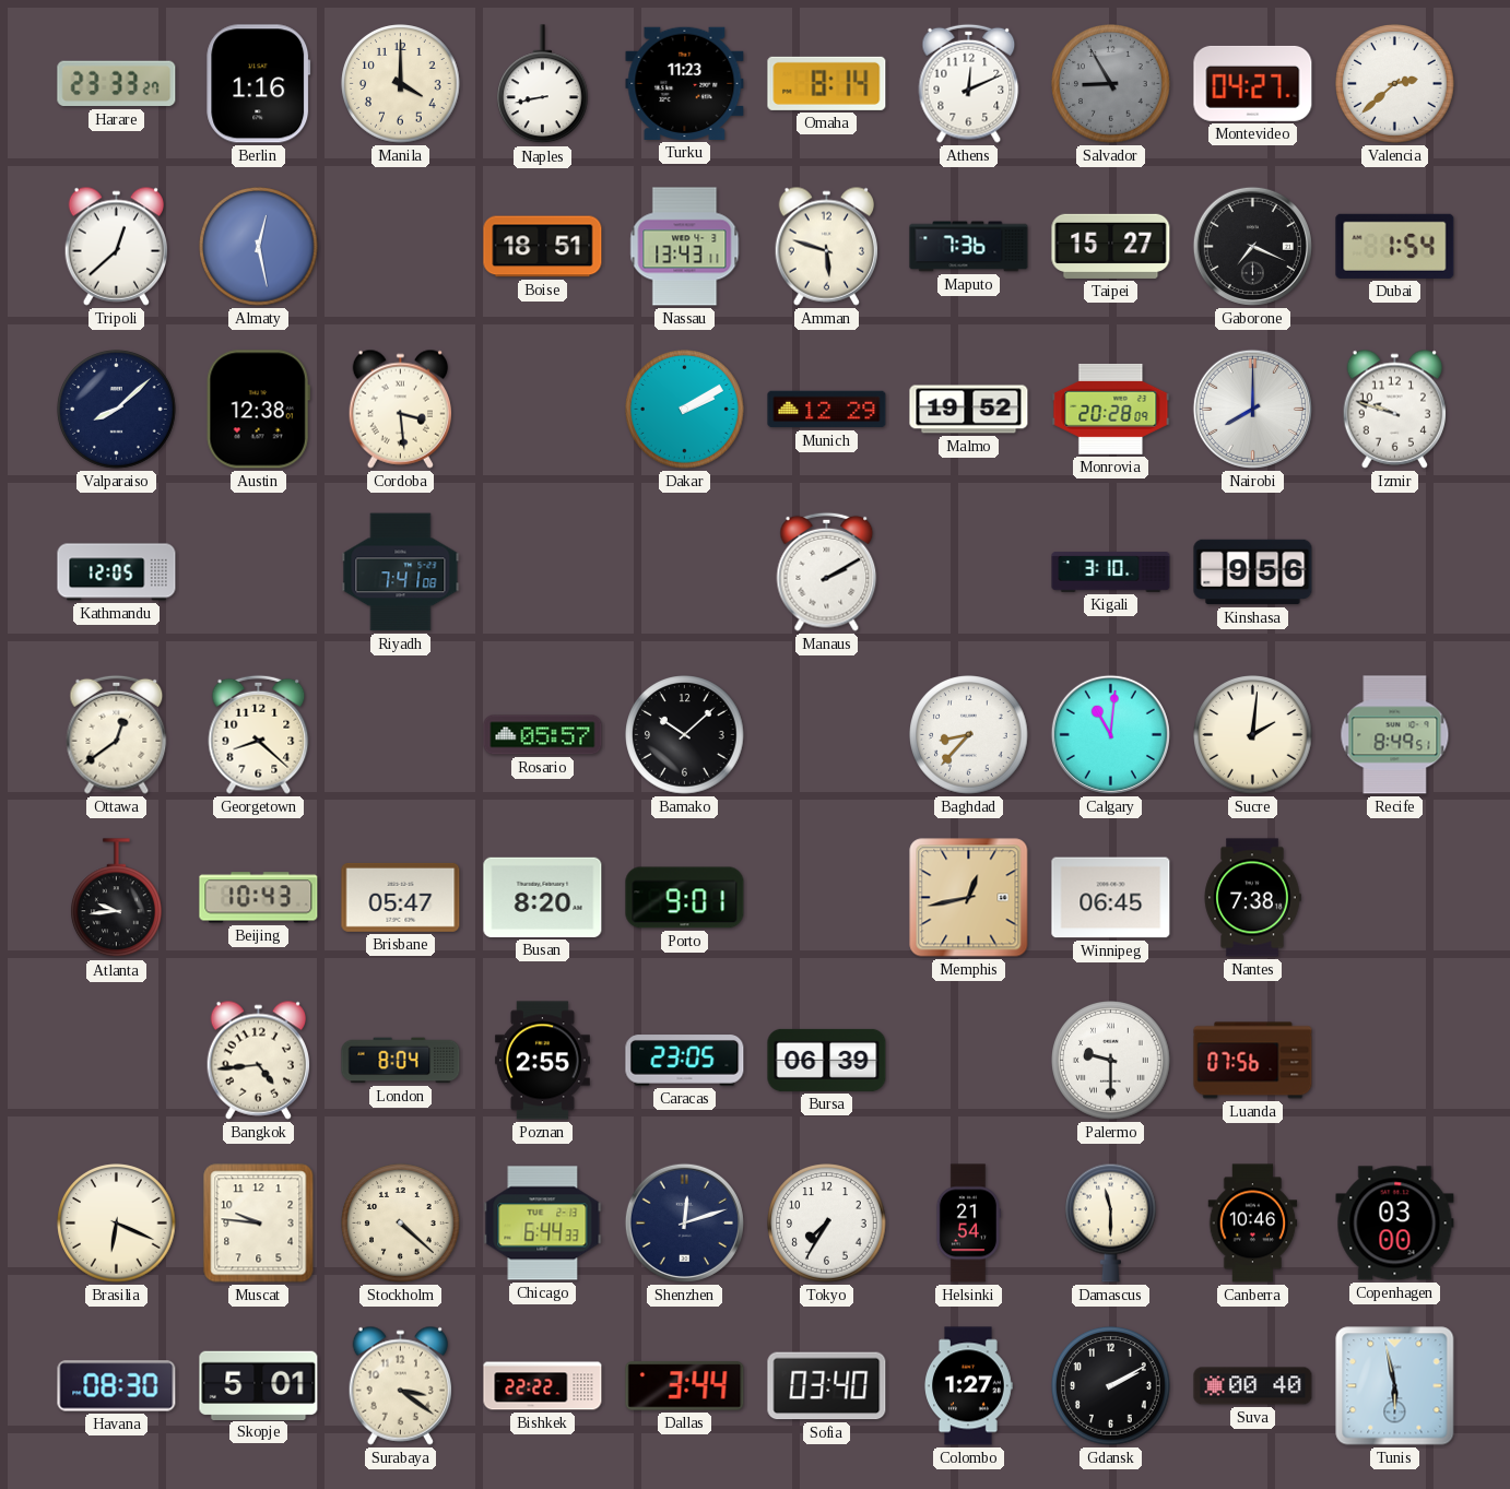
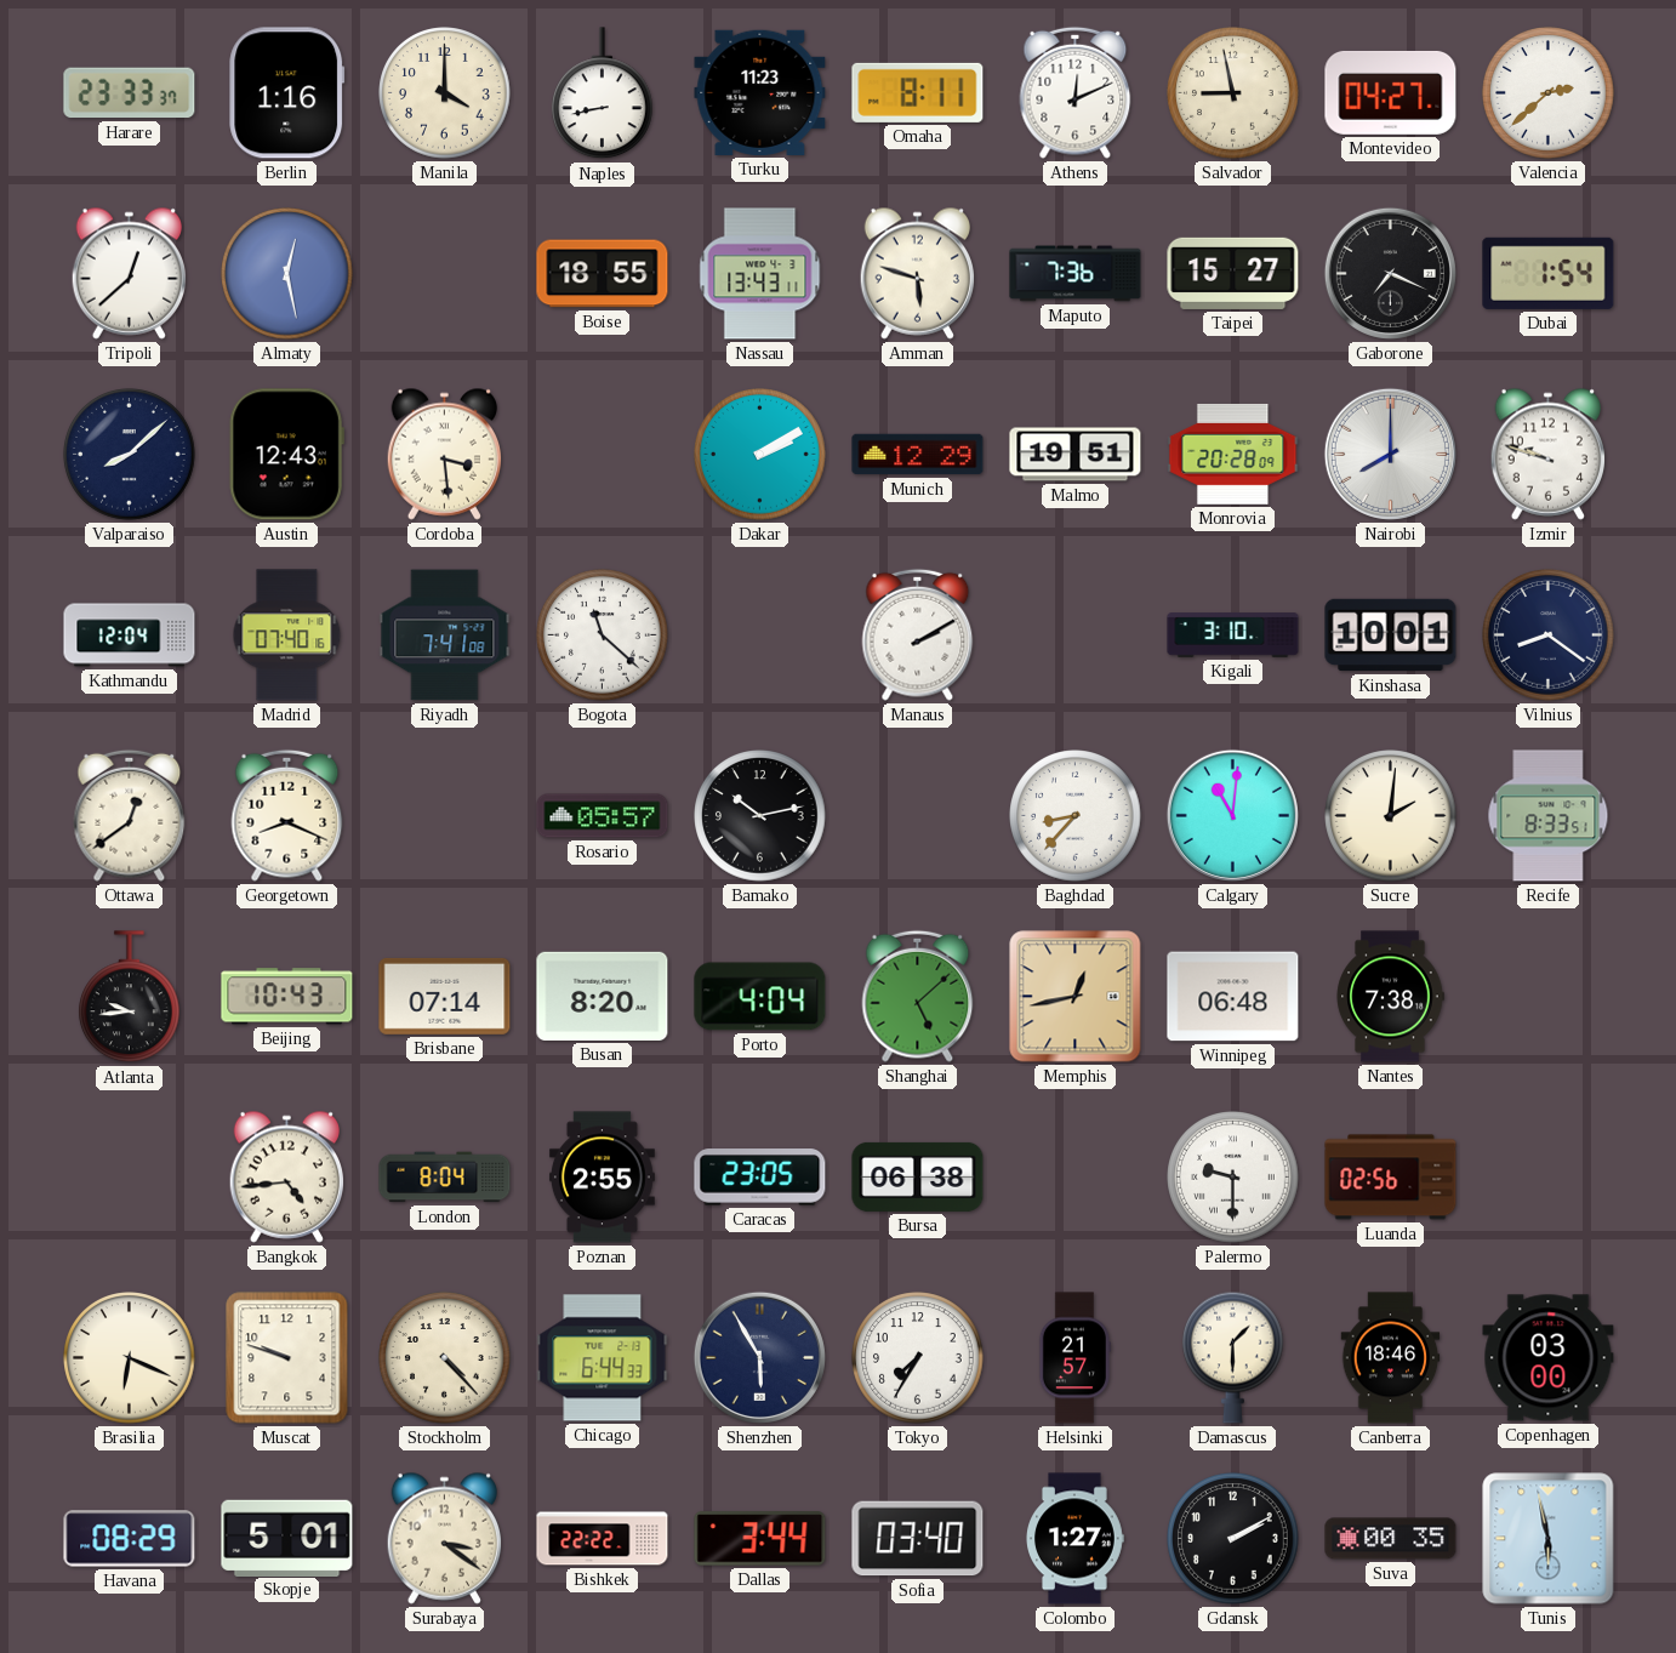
Harare: 23:33:27 -> 23:33:37 (130, 93)
Omaha: 8:14 -> 8:11 (918, 92)
Salvador: 8:55 -> 8:58 (1233, 93)
Salvador dial: grey -> cream (1233, 93)
Boise: 18:51 -> 18:55 (603, 274)
Austin: 12:38 -> 12:43 (286, 455)
Malmo: 19:52 -> 19:51 (1076, 455)
Kathmandu: 12:05 -> 12:04 (130, 635)
Madrid: none -> 07:40 (287, 635)
Bogota: none -> 11:22 (603, 635)
Kinshasa: 9:56 -> 10:01 (1391, 635)
Vilnius: none -> 8:21 (1549, 635)
Georgetown: 8:22 -> 8:19 (287, 815)
Bamako: 10:08 -> 10:13 (760, 816)
Recife: 8:49 -> 8:33 (1549, 816)
Brisbane: 05:47 -> 07:14 (445, 996)
Porto: 9:01 -> 4:04 (760, 997)
Shanghai: none -> 5:08 (918, 996)
Winnipeg: 06:45 -> 06:48 (1233, 997)
Bursa: 06:39 -> 06:38 (918, 1176)
Luanda: 07:56 -> 02:56 (1391, 1178)
Muscat: 9:46 -> 9:48 (287, 1358)
Stockholm: 4:22 -> 4:23 (445, 1358)
Shenzhen: 12:12 -> 5:55 (759, 1357)
Helsinki: 21:54 -> 21:57 (1074, 1358)
Damascus: 11:30 -> 1:30 (1233, 1357)
Canberra: 10:46 -> 18:46 (1391, 1358)
Havana: 08:30 -> 08:29 (130, 1539)
Suva: 00:40 -> 00:35 (1391, 1539)
